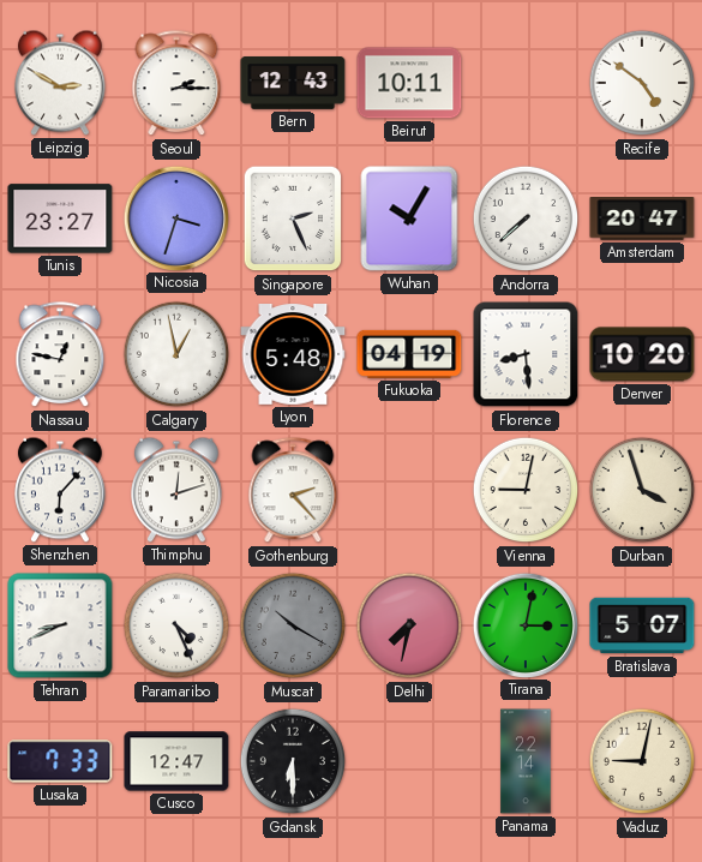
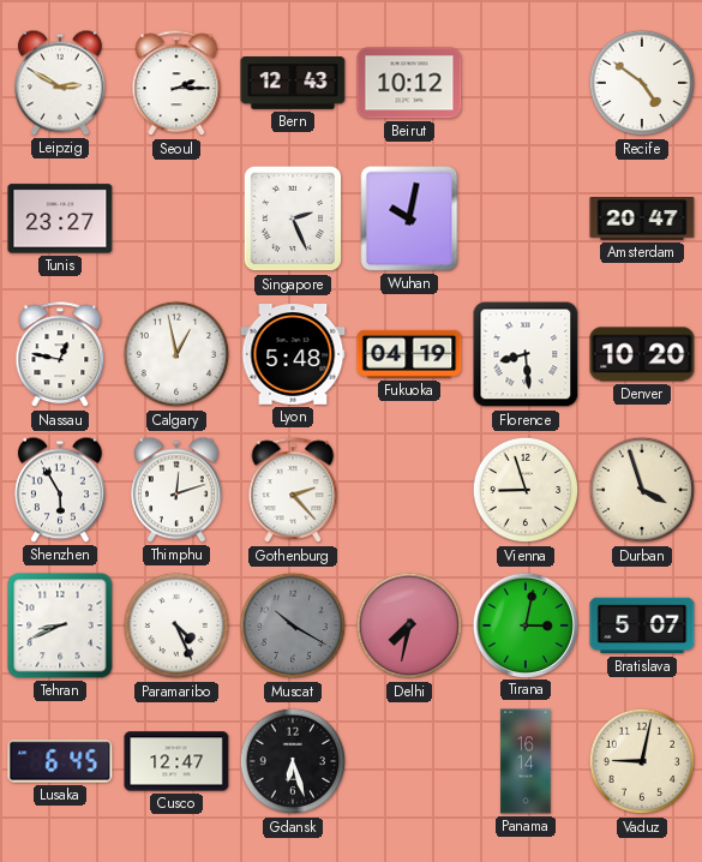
Beirut: 10:11 -> 10:12 (409, 83)
Nicosia: 3:33 -> none (175, 217)
Wuhan: 10:05 -> 10:02 (409, 219)
Andorra: 7:38 -> none (526, 219)
Shenzhen: 6:07 -> 5:55 (61, 490)
Vienna: 9:02 -> 8:57 (526, 490)
Lusaka: 7:33 -> 6:45 (60, 761)
Gdansk: 6:30 -> 6:27 (293, 761)
Panama: 22:14 -> 16:14 (526, 761)
